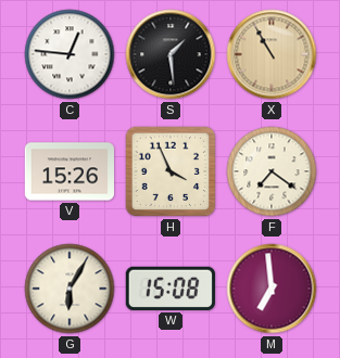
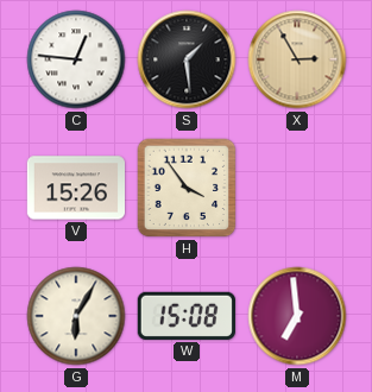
X: 10:55 -> 2:55 (297, 59)
H: 3:56 -> 3:54 (187, 188)
F: 7:21 -> none (272, 171)
